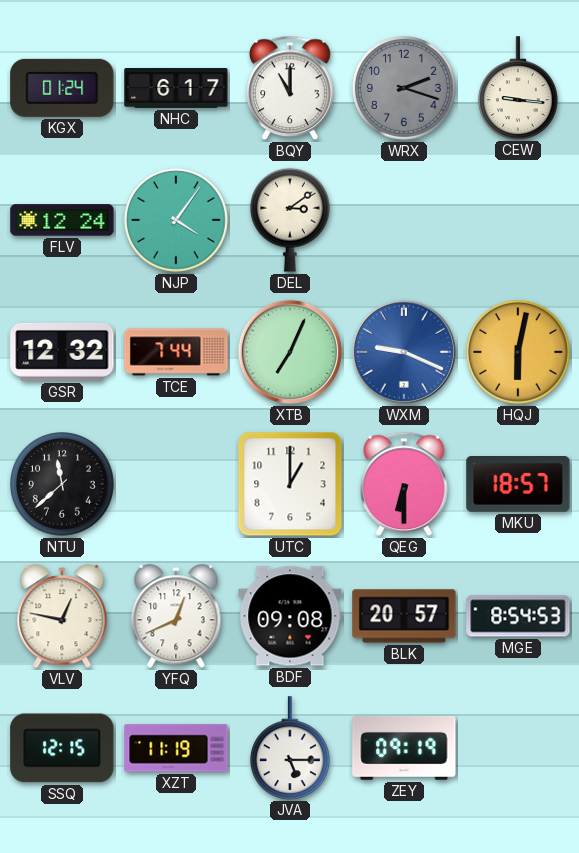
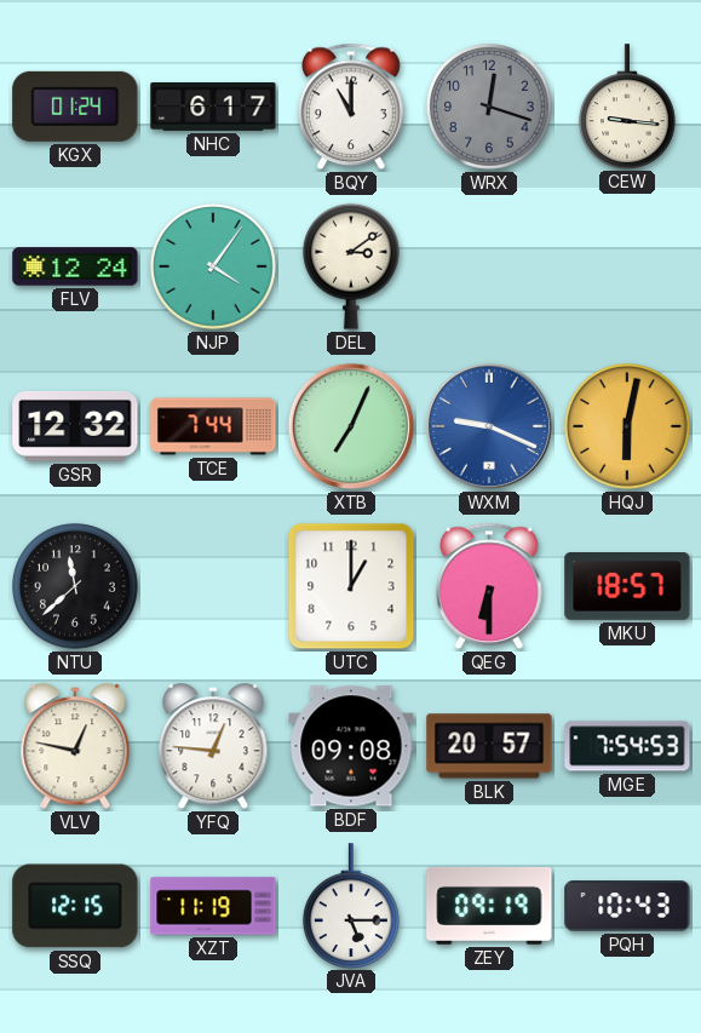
WRX: 2:18 -> 12:18 (490, 108)
YFQ: 12:41 -> 12:46 (213, 747)
MGE: 8:54 -> 7:54 (627, 746)
PQH: none -> 10:43 (627, 906)
